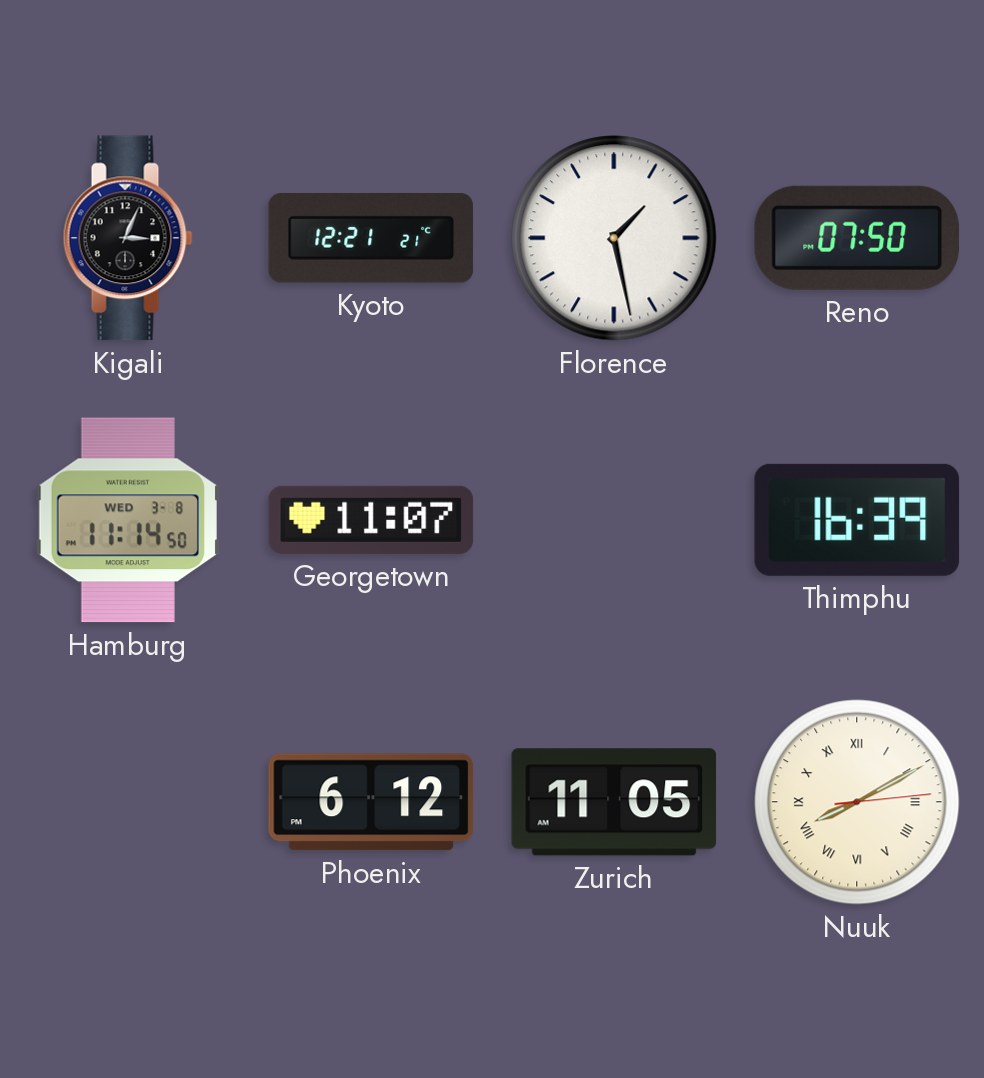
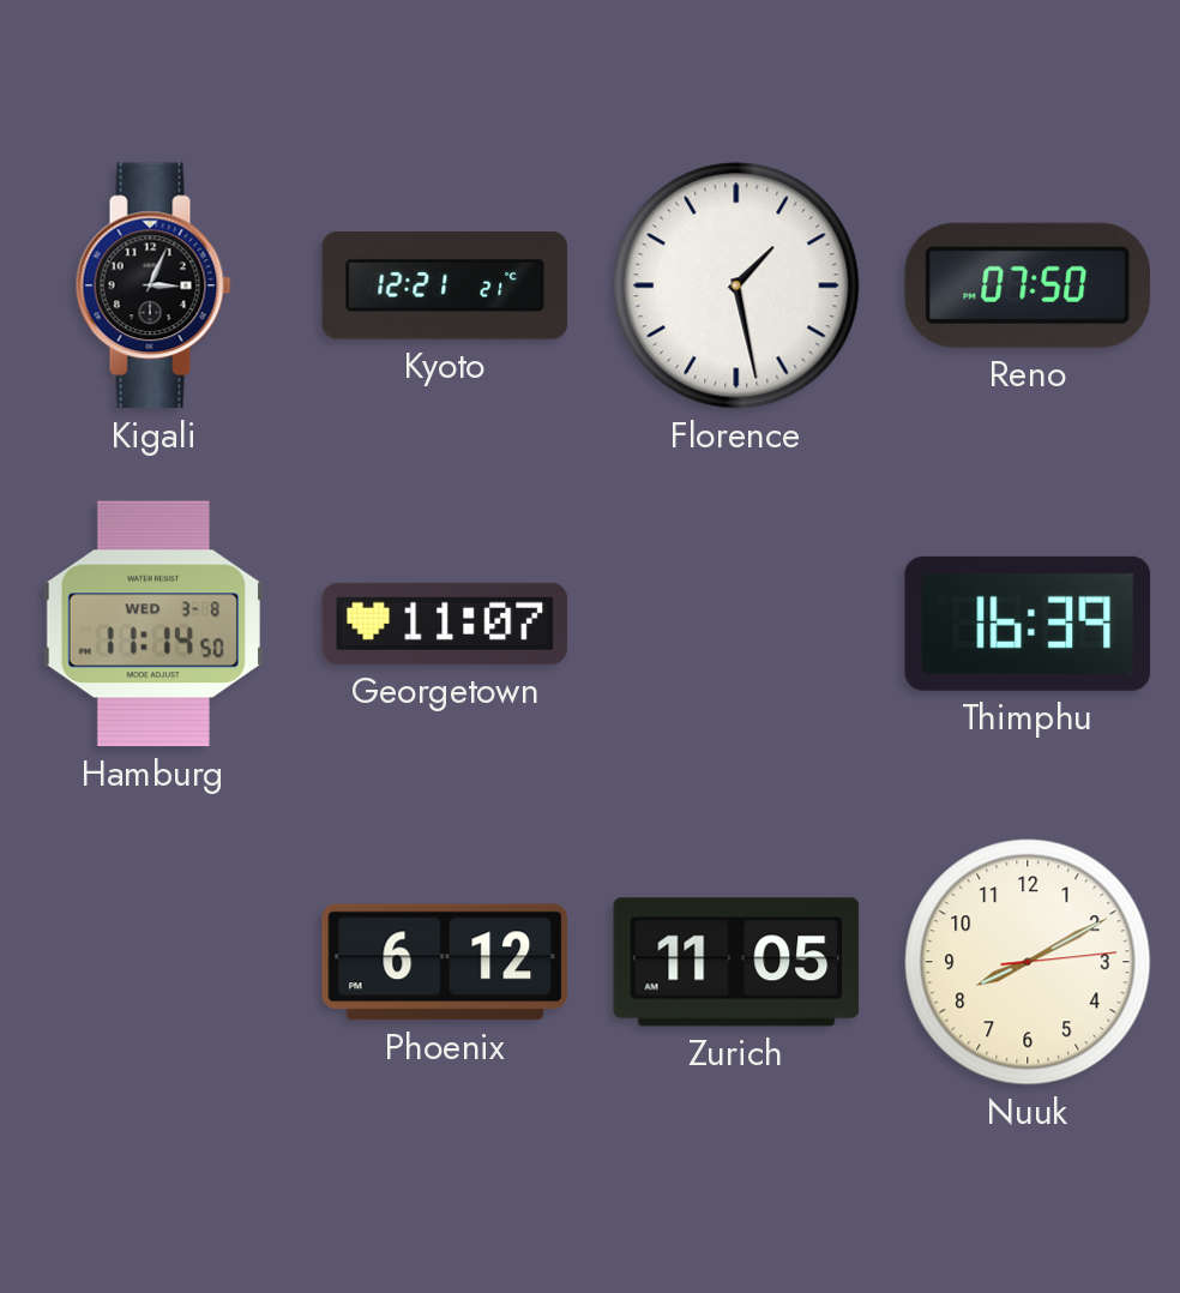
Nuuk numerals: Roman -> Arabic (1028, 962)
